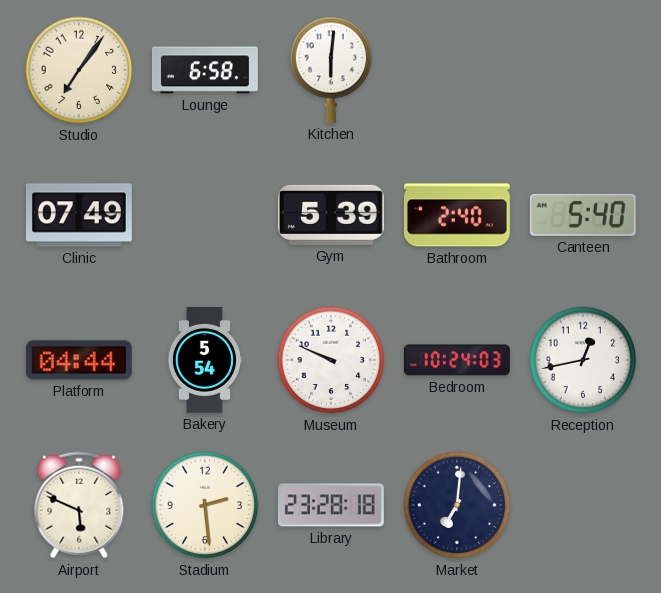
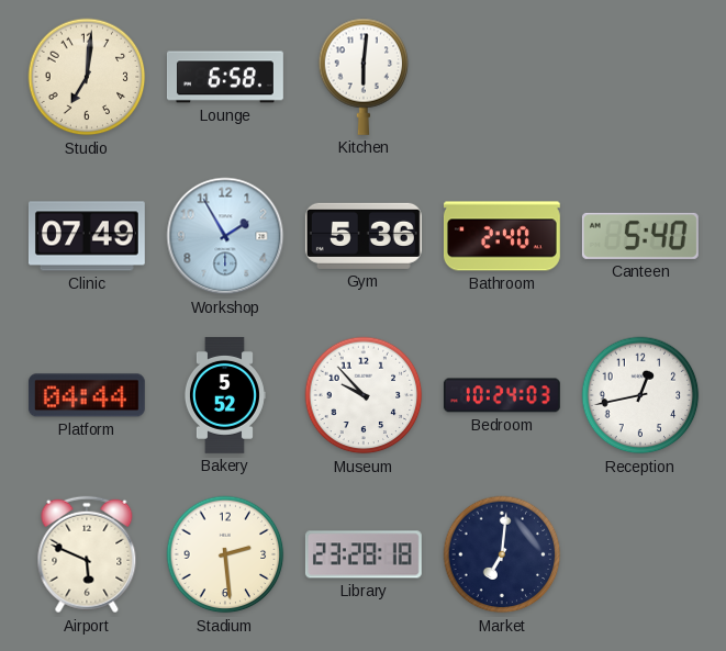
Studio: 7:06 -> 7:01 (87, 77)
Workshop: none -> 1:55 (225, 236)
Gym: 5:39 -> 5:36 (364, 236)
Bakery: 5:54 -> 5:52 (224, 395)
Museum: 9:49 -> 9:53 (364, 395)
